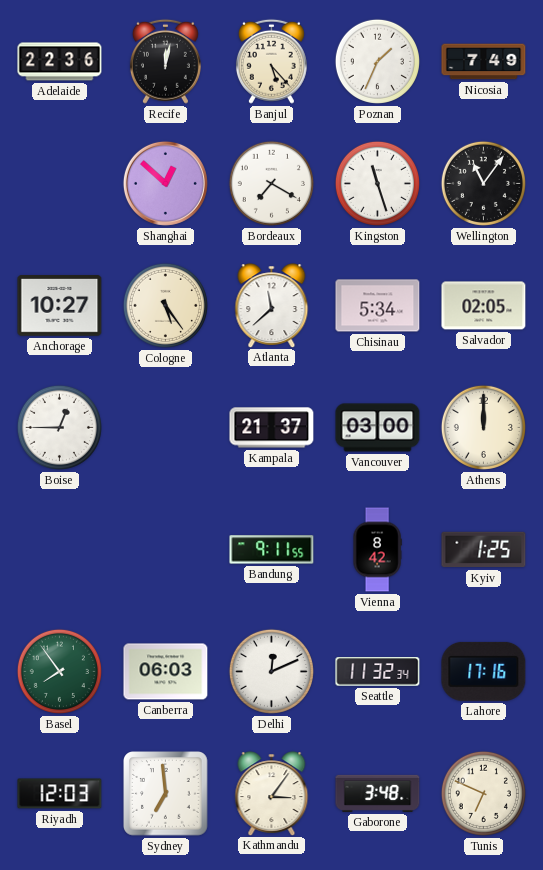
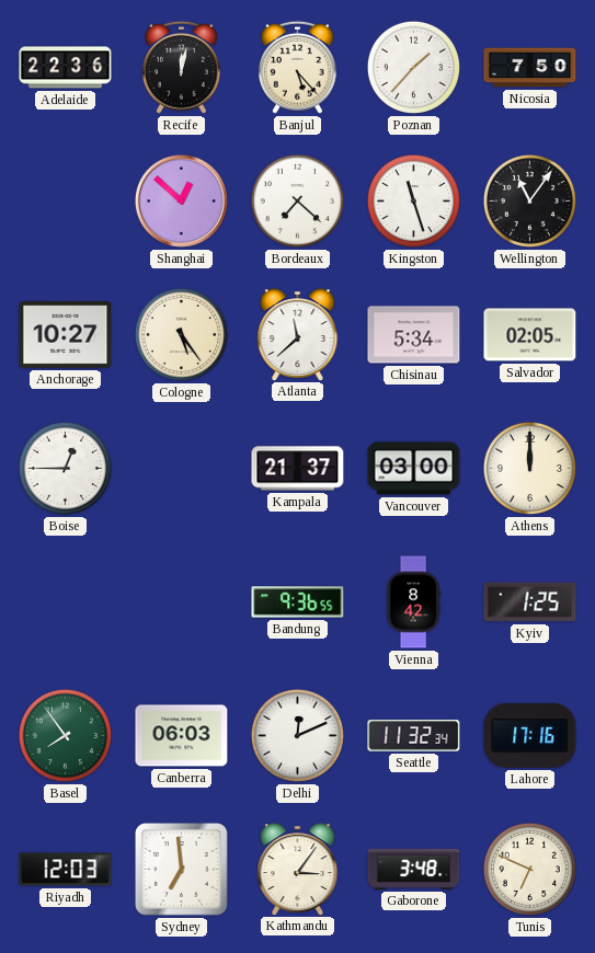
Poznan: 1:34 -> 1:37 (413, 67)
Nicosia: 7:49 -> 7:50 (530, 68)
Bordeaux: 7:20 -> 7:22 (297, 200)
Bandung: 9:11 -> 9:36 (298, 602)
